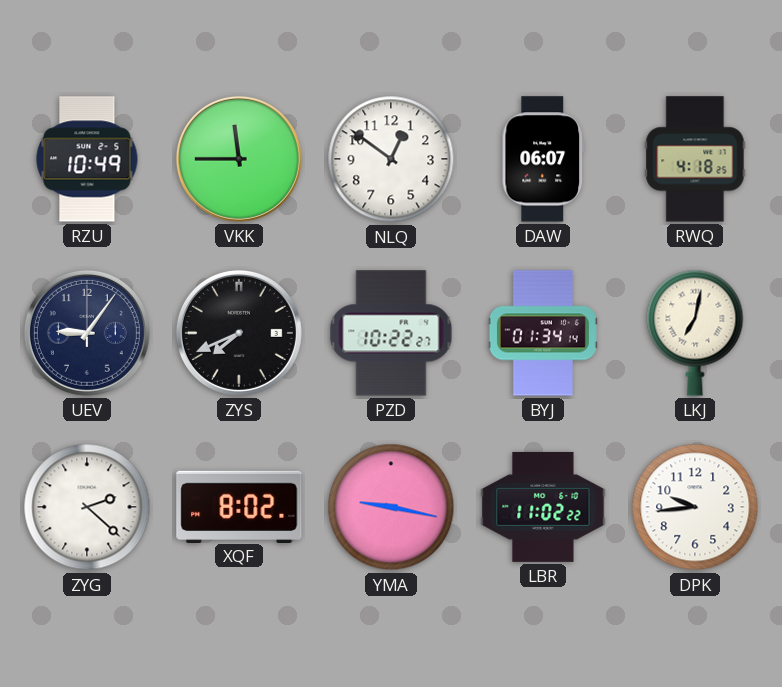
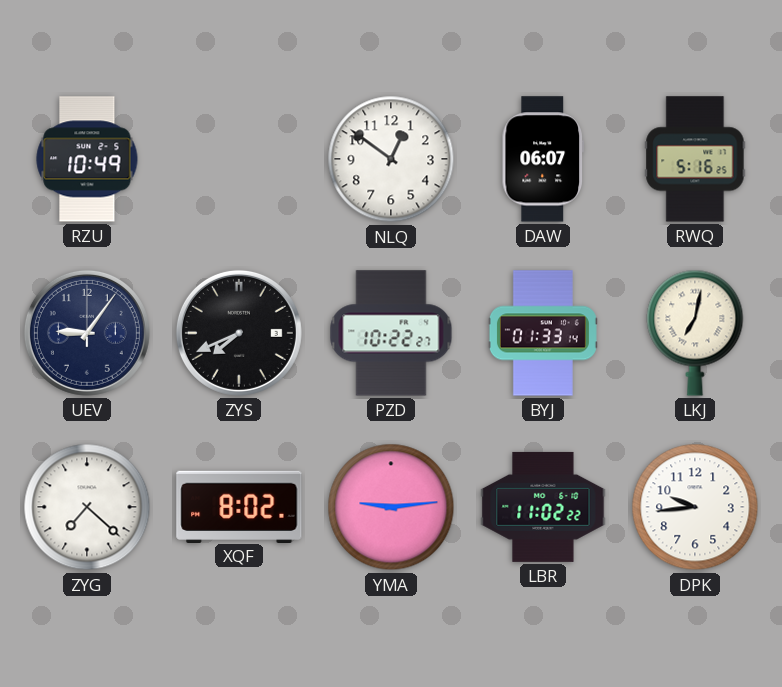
VKK: 11:45 -> none (239, 159)
RWQ: 4:18 -> 5:16 (695, 159)
BYJ: 01:34 -> 01:33 (543, 333)
ZYG: 2:22 -> 7:22 (87, 507)
YMA: 9:17 -> 9:14 (391, 507)
